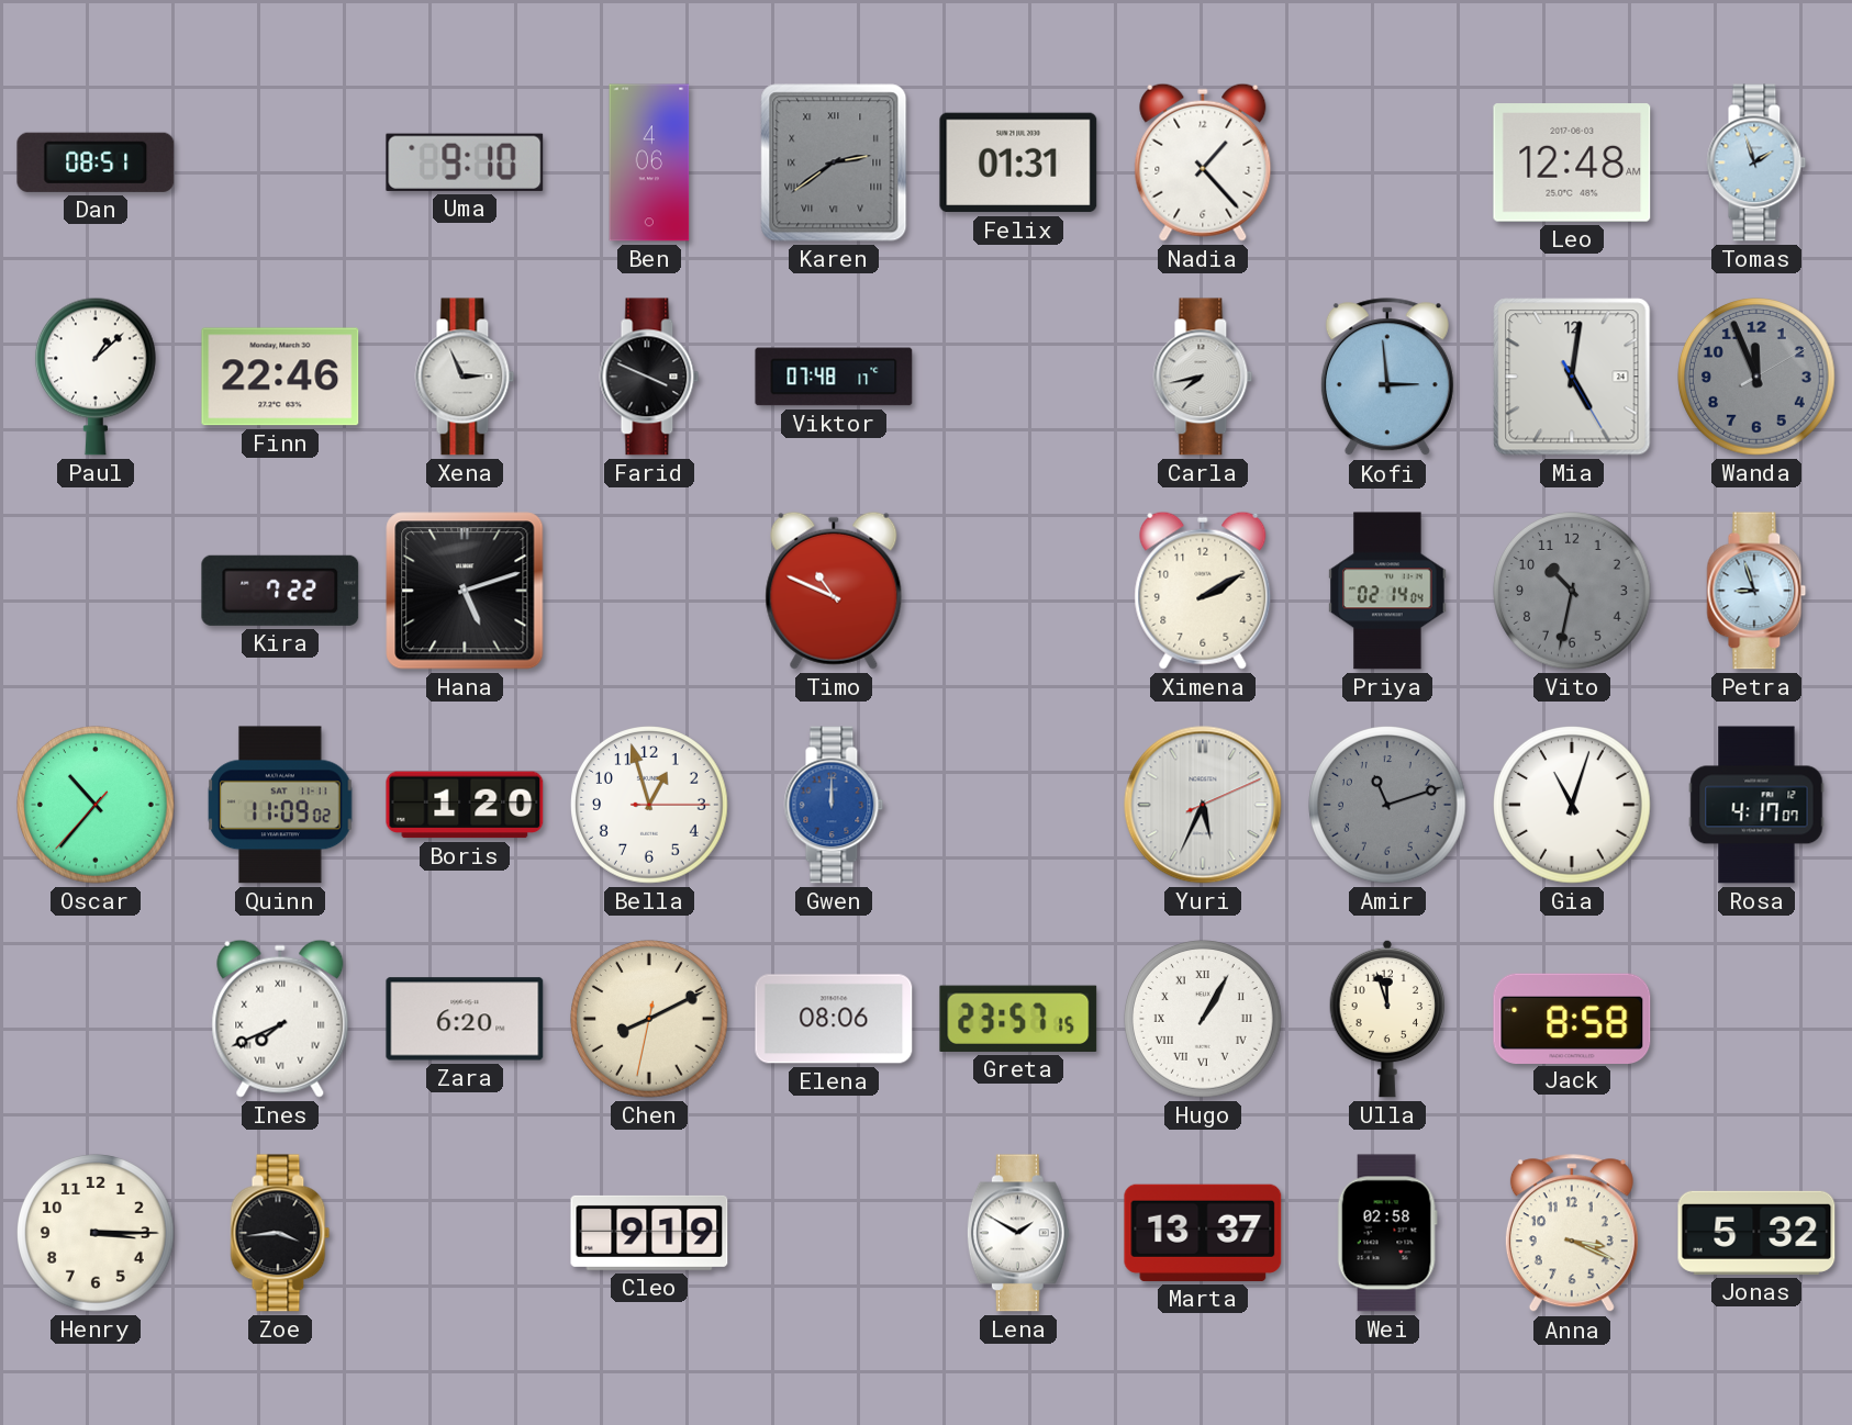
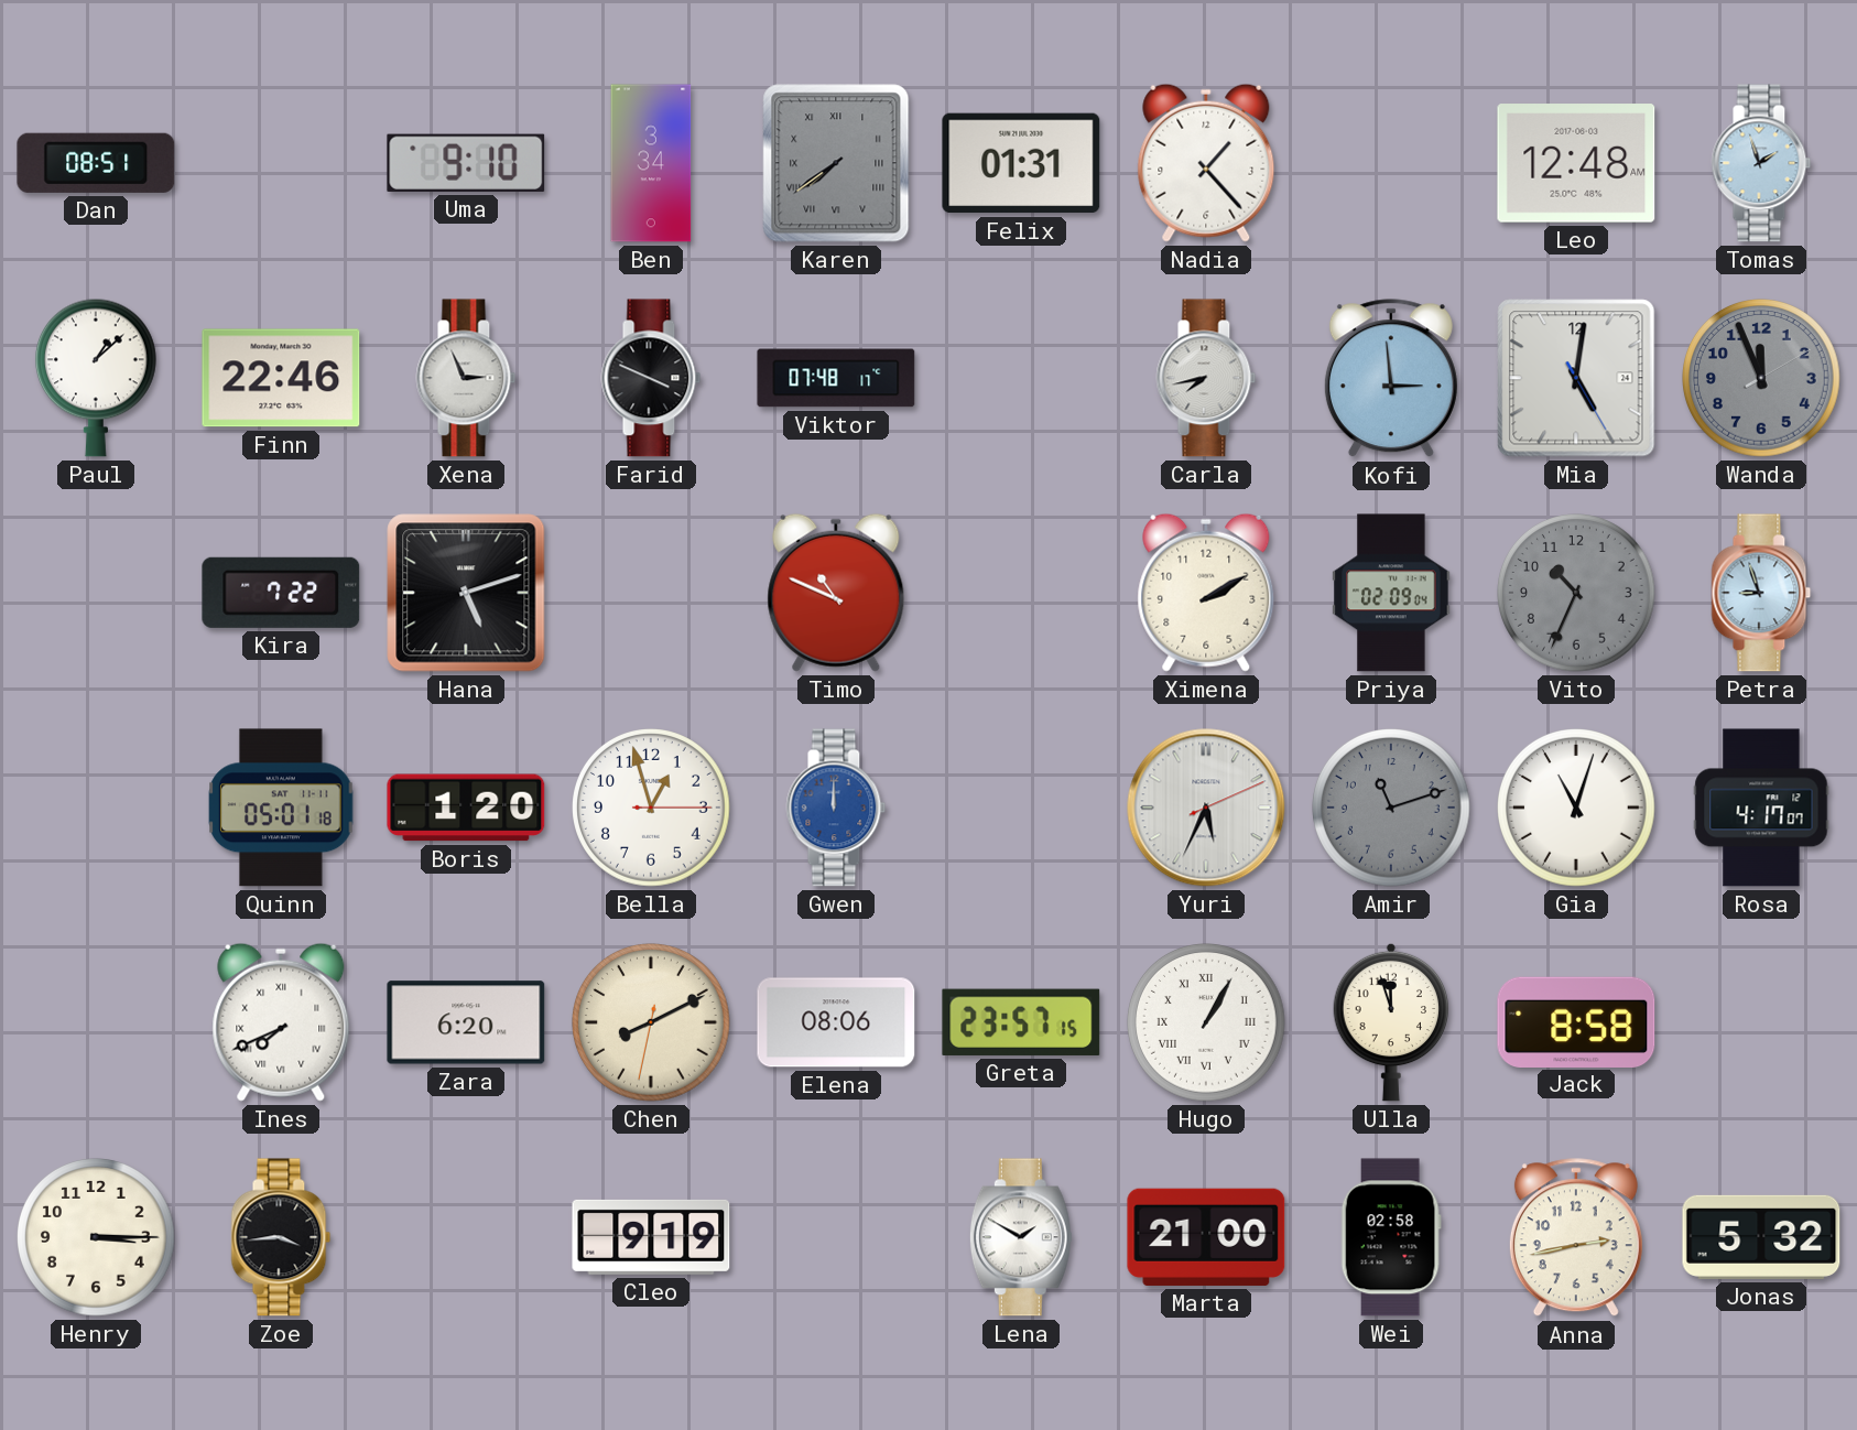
Ben: 4:06 -> 3:34 (651, 163)
Karen: 2:39 -> 7:39 (836, 163)
Priya: 02:14 -> 02:09 (1391, 593)
Vito: 10:32 -> 10:34 (1577, 594)
Oscar: 10:36 -> none (97, 806)
Quinn: 11:09 -> 05:01 (281, 808)
Marta: 13:37 -> 21:00 (1206, 1237)
Anna: 3:19 -> 2:43 (1576, 1238)
